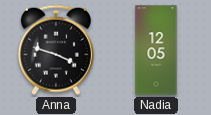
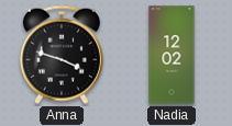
Nadia: 12:05 -> 12:02 (172, 55)
